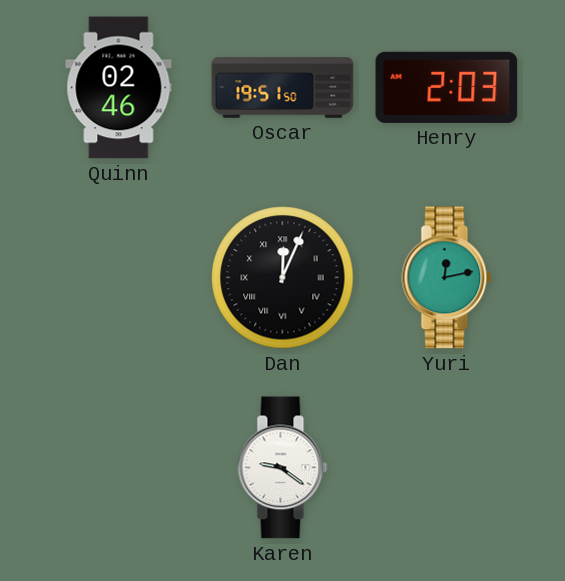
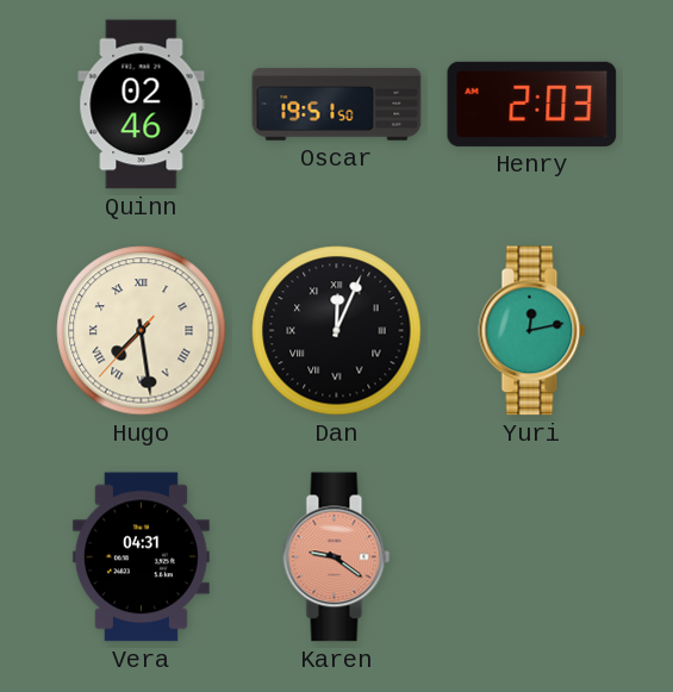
Hugo: none -> 7:28 (142, 331)
Vera: none -> 04:31 (141, 557)
Karen dial: white -> salmon (337, 557)
